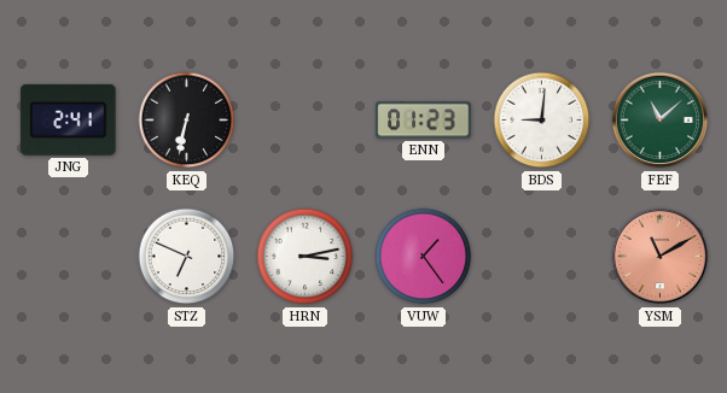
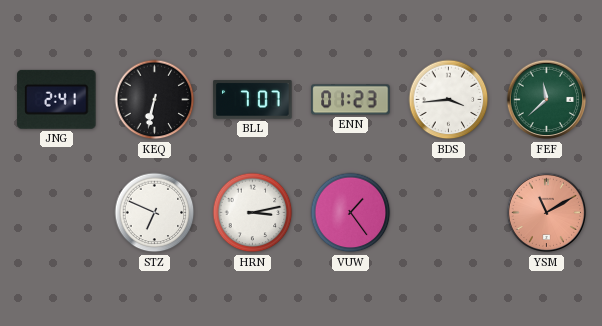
BLL: none -> 7:07 (253, 100)
BDS: 9:01 -> 3:44 (449, 100)
FEF: 11:08 -> 11:38 (547, 100)
